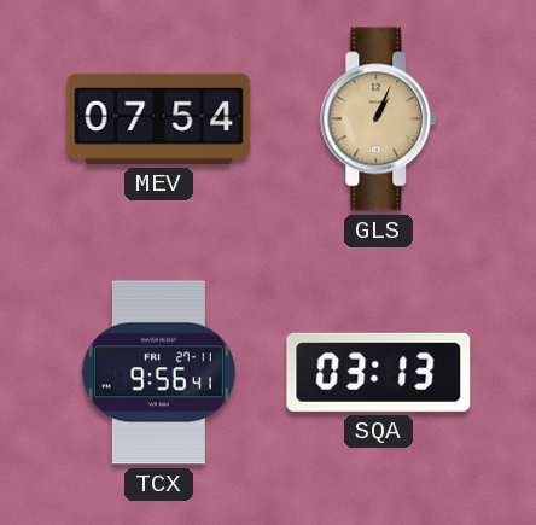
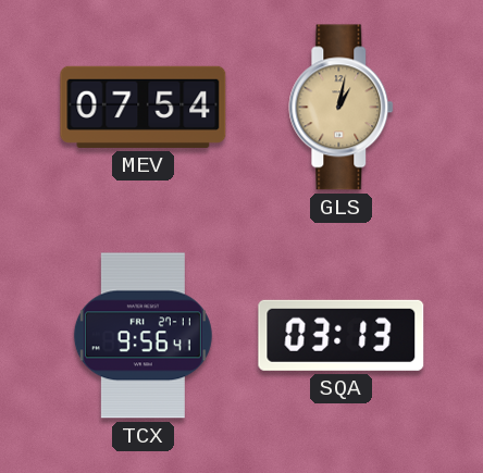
GLS: 1:04 -> 1:02 (342, 108)
